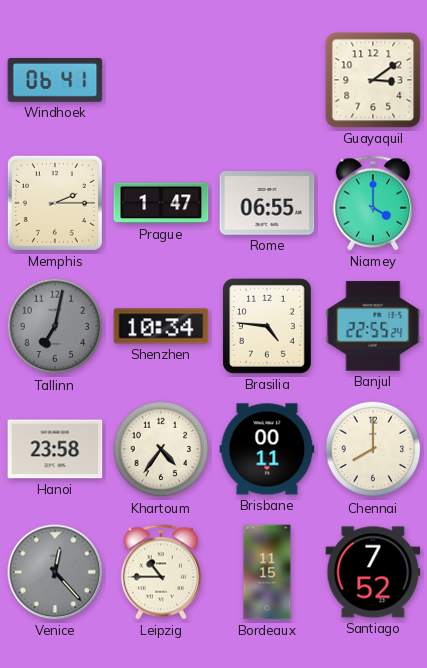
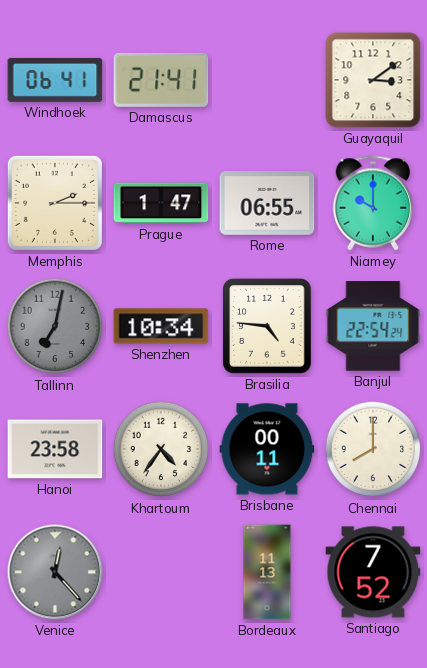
Damascus: none -> 21:41 (161, 80)
Niamey: 4:00 -> 10:00 (372, 203)
Banjul: 22:55 -> 22:54 (373, 326)
Leipzig: 10:45 -> none (160, 572)
Bordeaux: 11:15 -> 11:13 (267, 572)
